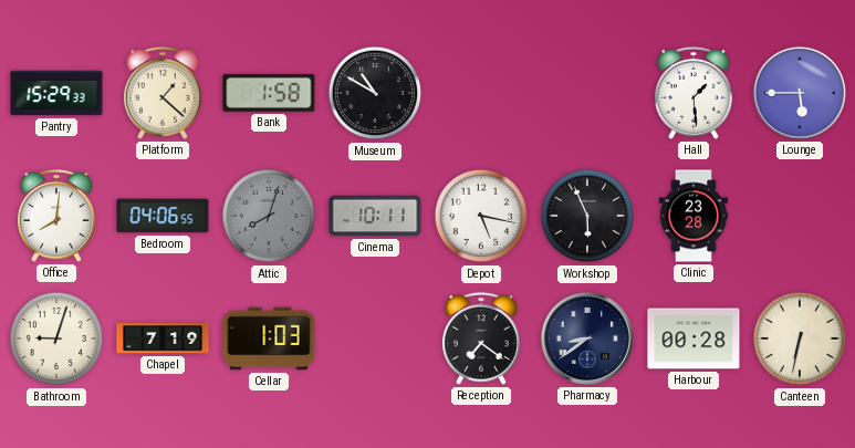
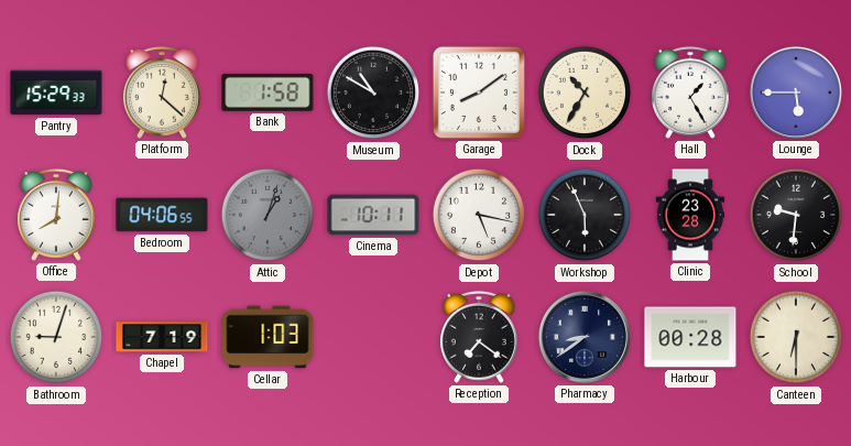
Platform: 1:22 -> 12:22 (162, 93)
Garage: none -> 8:09 (479, 93)
Dock: none -> 10:35 (585, 93)
Hall: 1:29 -> 1:25 (690, 93)
Attic: 8:03 -> 1:03 (268, 215)
School: none -> 9:31 (796, 215)
Canteen: 6:32 -> 6:30 (796, 337)
